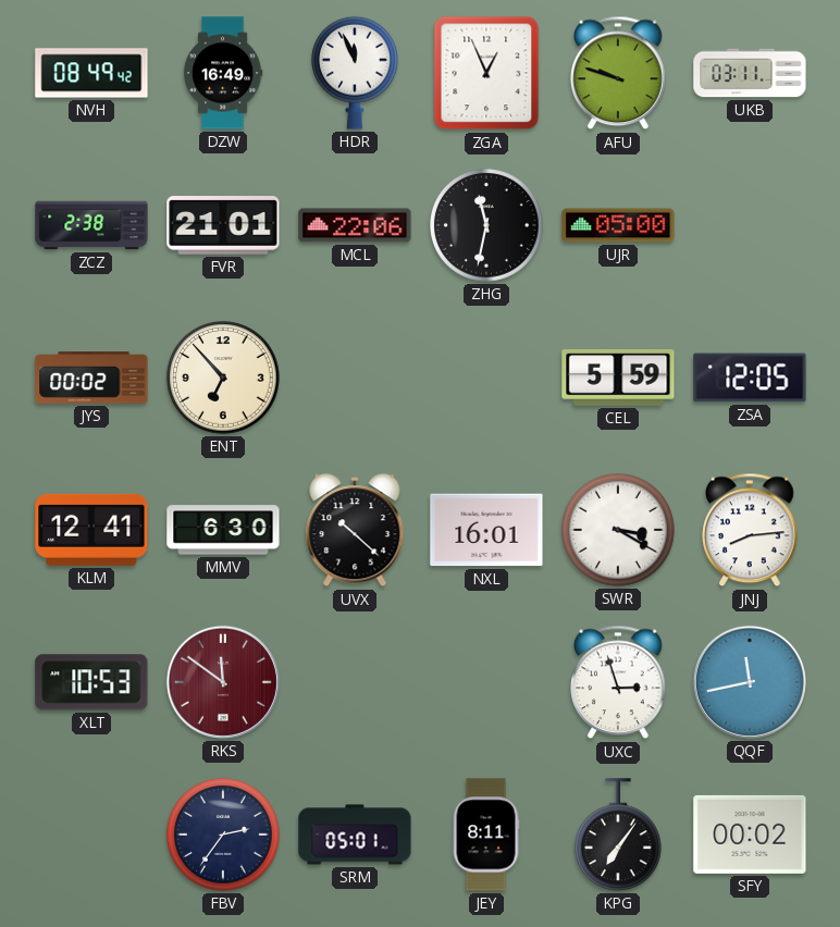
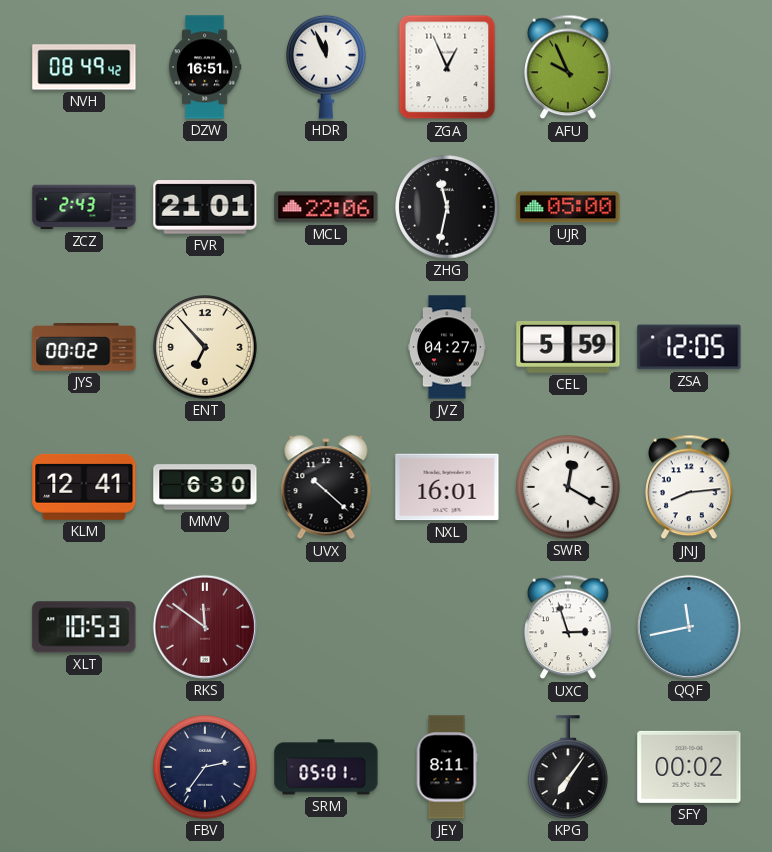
DZW: 16:49 -> 16:51 (205, 67)
AFU: 9:48 -> 9:56 (568, 67)
UKB: 03:11 -> none (750, 73)
ZCZ: 2:38 -> 2:43 (84, 207)
JVZ: none -> 04:27 (448, 347)
SWR: 3:20 -> 12:20 (568, 487)
